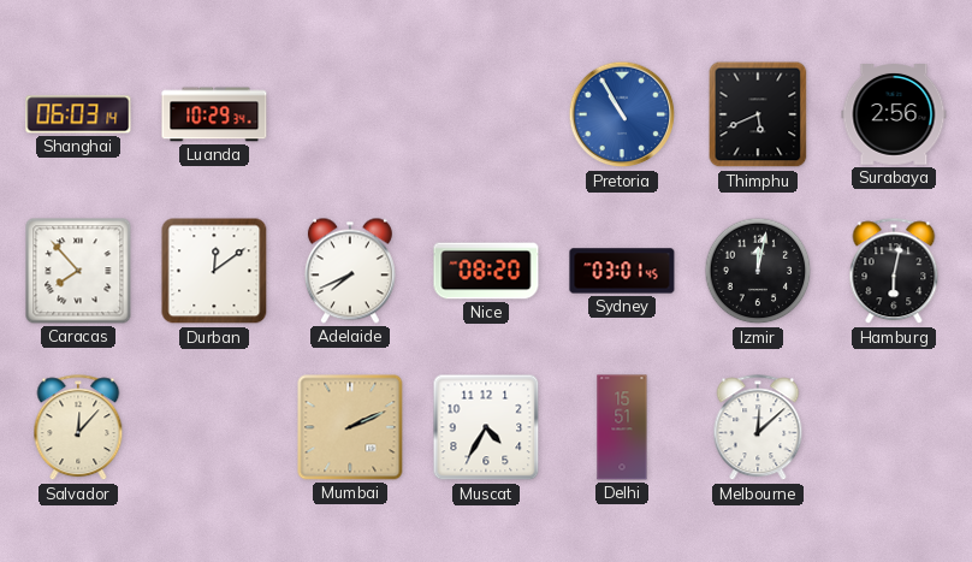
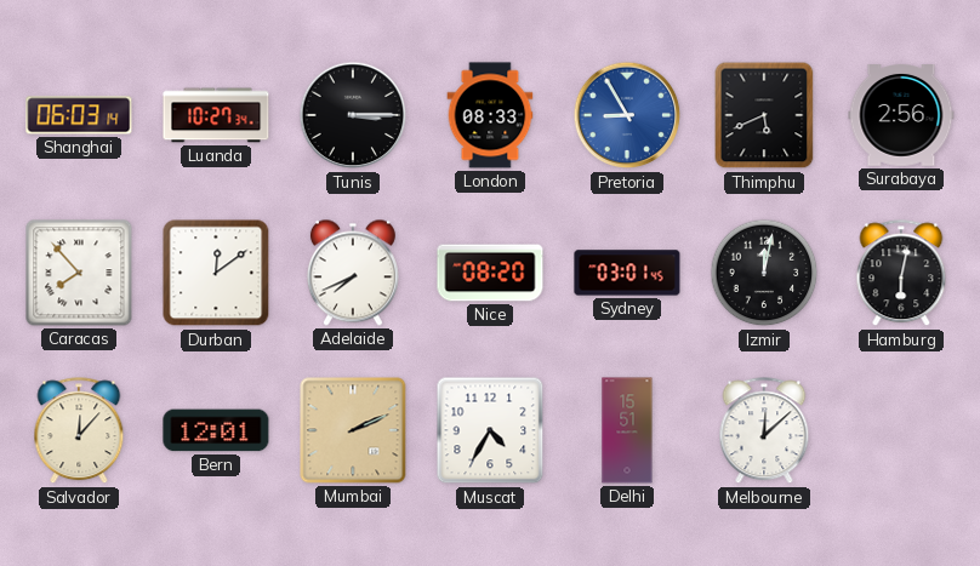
Luanda: 10:29 -> 10:27 (216, 115)
Tunis: none -> 3:15 (353, 115)
London: none -> 08:33 (490, 115)
Pretoria: 10:55 -> 8:55 (627, 115)
Bern: none -> 12:01 (216, 430)
